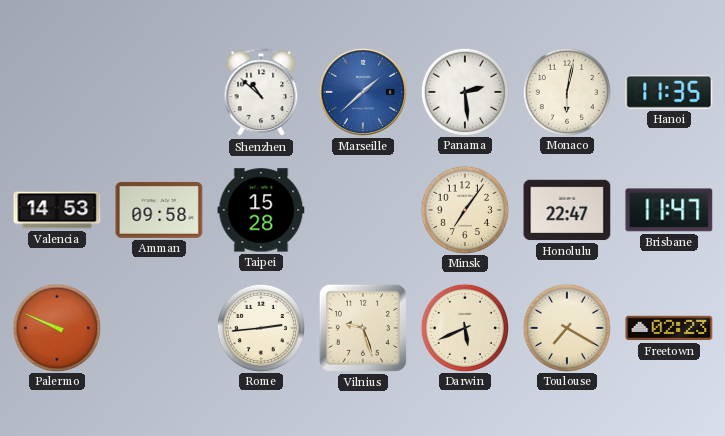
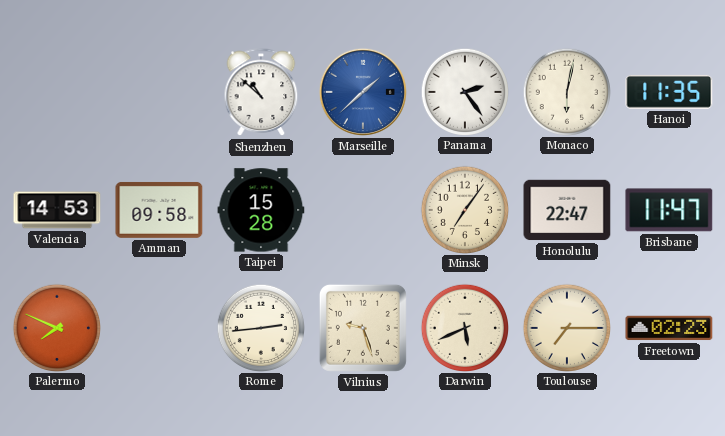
Panama: 2:29 -> 2:24 (464, 91)
Palermo: 9:49 -> 7:49 (56, 327)
Toulouse: 7:20 -> 7:15 (566, 327)
